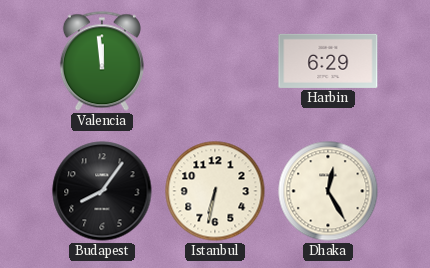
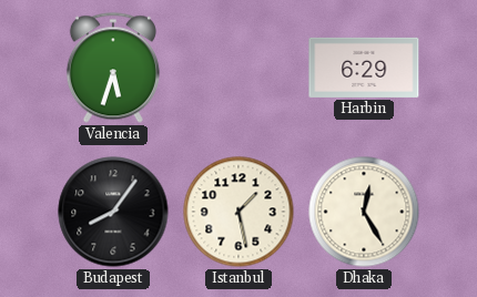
Valencia: 11:59 -> 5:33 (113, 68)
Istanbul: 6:32 -> 1:28 (238, 212)
